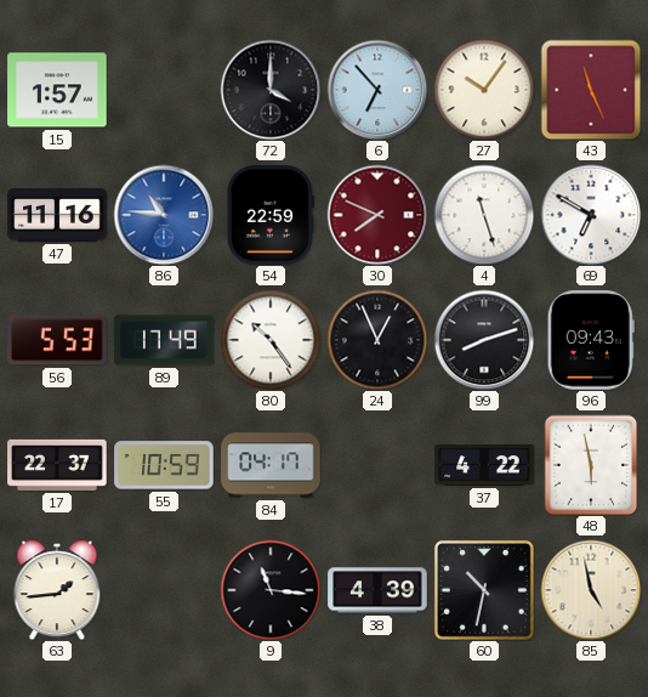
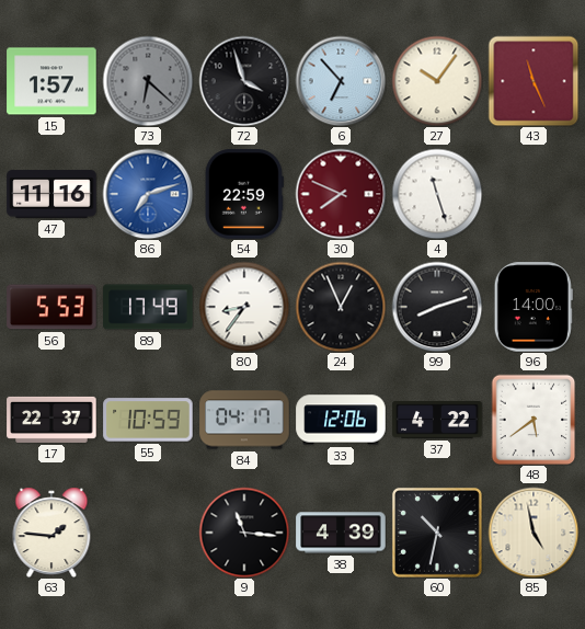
73: none -> 6:22 (148, 81)
72: 4:00 -> 3:57 (244, 81)
86: 10:46 -> 7:12 (148, 194)
69: 6:50 -> none (591, 215)
80: 10:24 -> 8:36 (244, 307)
96: 09:43 -> 14:00 (534, 307)
33: none -> 12:06 (341, 420)
48: 5:58 -> 5:39 (534, 420)
63: 1:44 -> 1:46 (51, 533)
